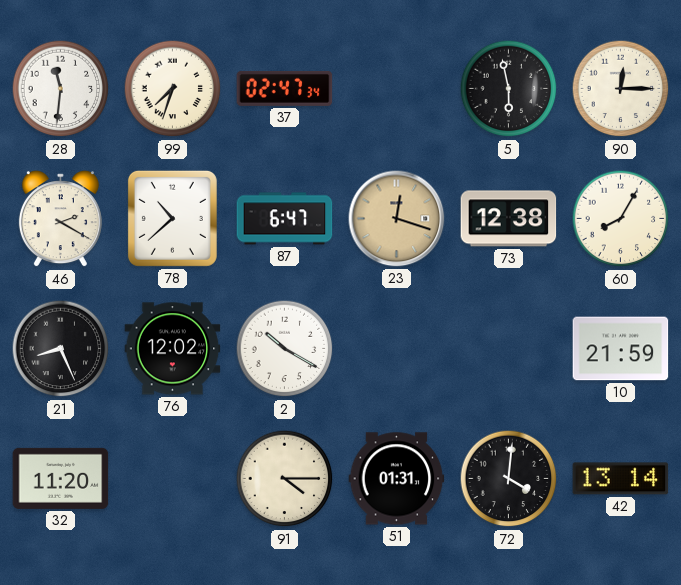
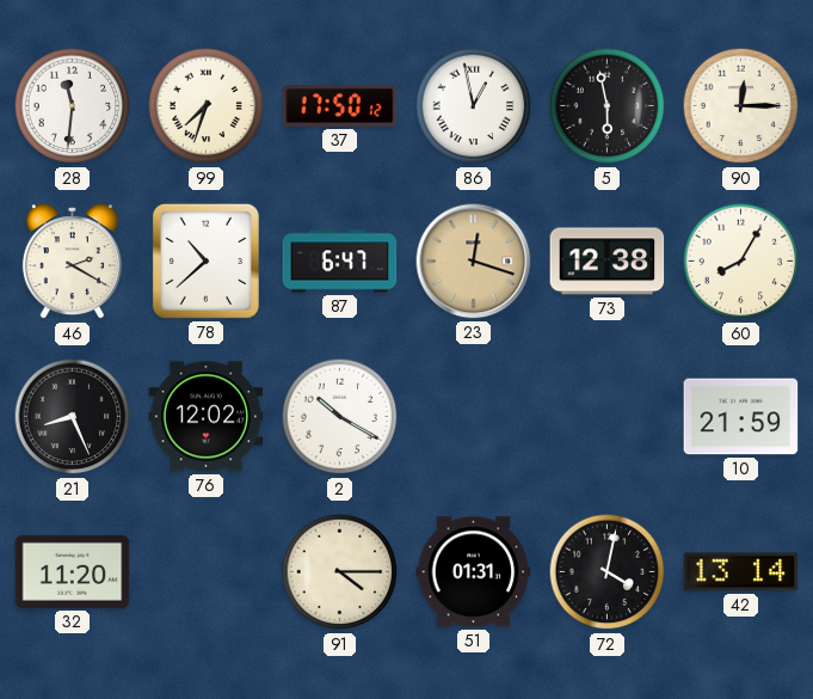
37: 02:47 -> 17:50 (340, 105)
86: none -> 12:58 (474, 106)
72: 4:01 -> 4:02 (608, 572)
